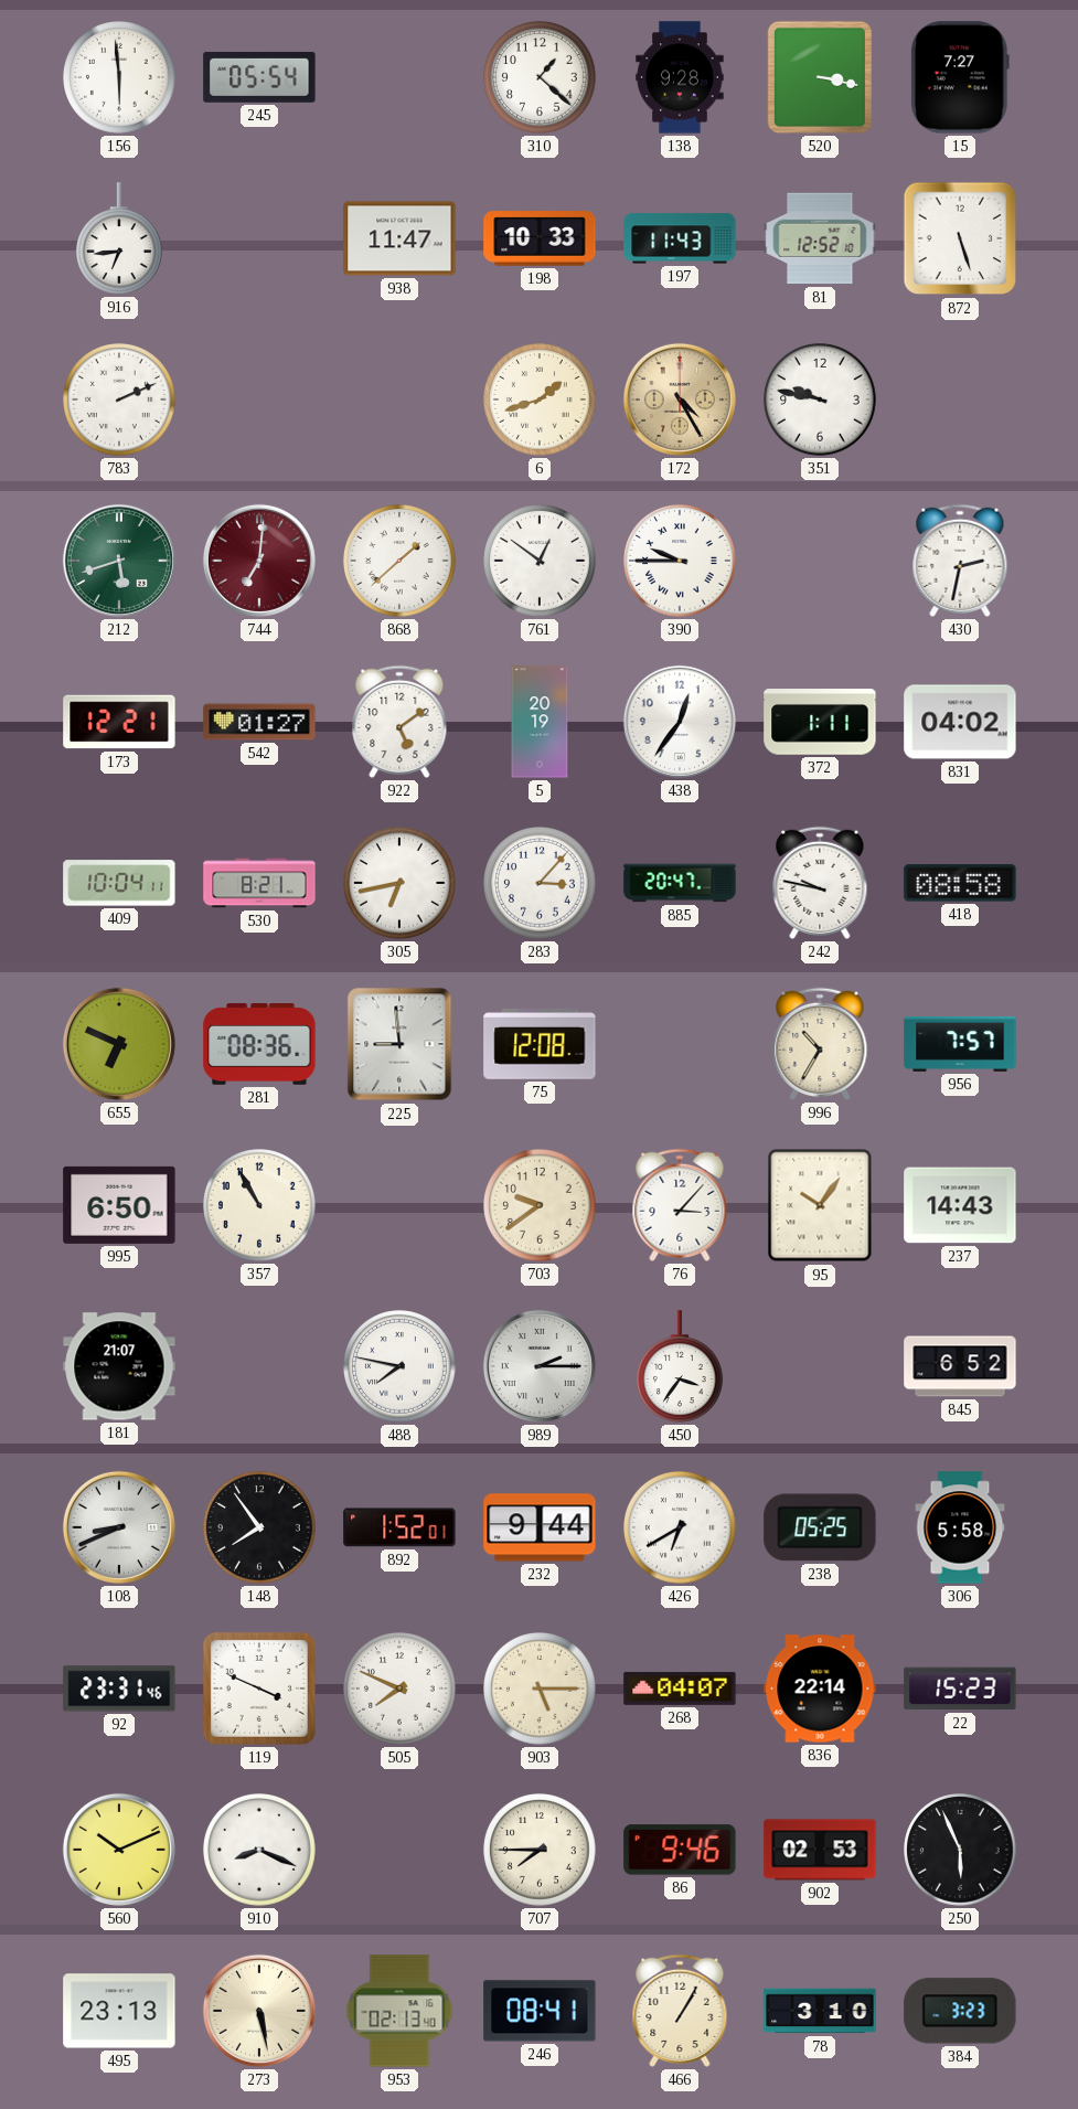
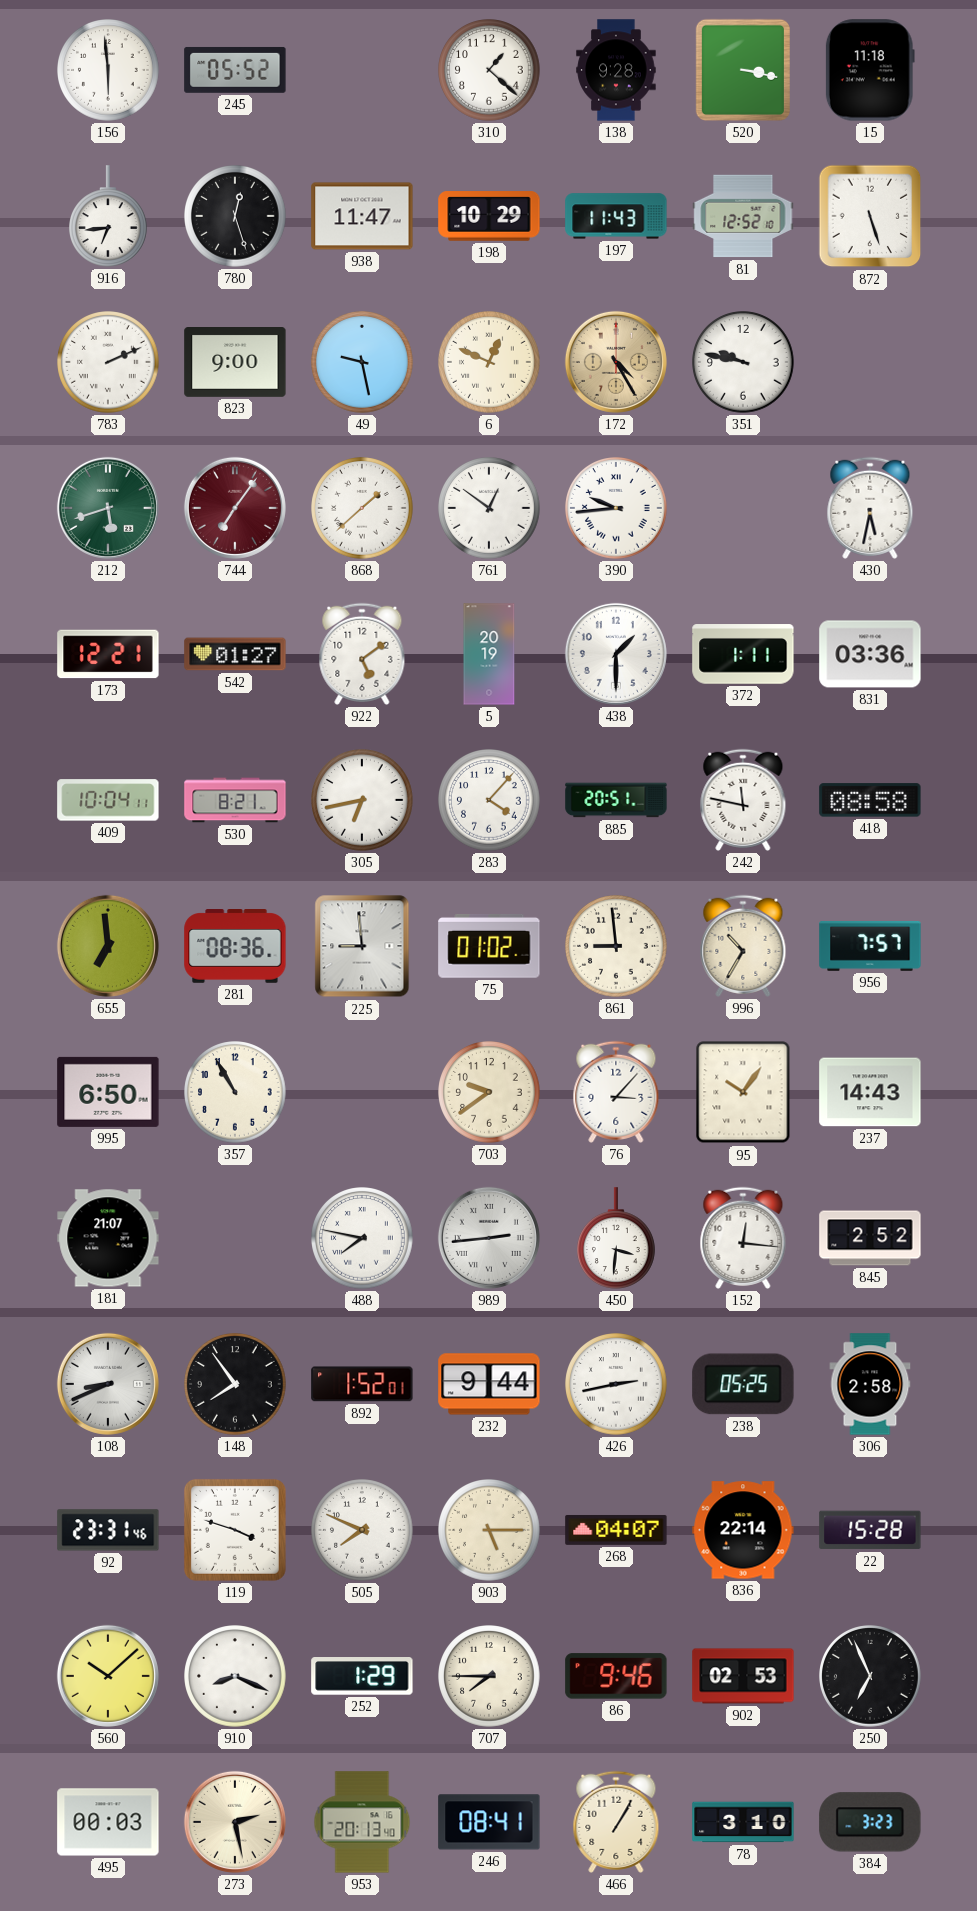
245: 05:54 -> 05:52 (235, 70)
15: 7:27 -> 11:18 (870, 70)
780: none -> 12:27 (235, 216)
198: 10:33 -> 10:29 (489, 216)
823: none -> 9:00 (235, 363)
49: none -> 9:28 (362, 362)
6: 1:42 -> 12:49 (489, 362)
744: 7:01 -> 7:06 (235, 508)
390: 9:45 -> 9:44 (616, 508)
430: 2:32 -> 5:32 (870, 508)
438: 12:36 -> 1:30 (616, 654)
831: 04:02 -> 03:36 (870, 654)
283: 3:07 -> 4:07 (489, 800)
885: 20:47 -> 20:51 (616, 800)
242: 9:47 -> 11:47 (743, 800)
655: 6:49 -> 6:59 (108, 946)
75: 12:08 -> 01:02 (489, 946)
861: none -> 8:59 (616, 946)
989: 2:15 -> 2:44 (489, 1238)
450: 3:36 -> 3:31 (617, 1238)
152: none -> 12:16 (743, 1238)
845: 6:52 -> 2:52 (870, 1238)
426: 6:40 -> 2:43 (616, 1384)
306: 5:58 -> 2:58 (870, 1384)
119: 3:49 -> 3:48 (235, 1530)
22: 15:23 -> 15:28 (870, 1530)
560: 10:11 -> 10:08 (108, 1676)
252: none -> 1:29 (362, 1676)
250: 5:56 -> 6:56 (870, 1676)
495: 23:13 -> 00:03 (108, 1822)
273: 5:28 -> 2:28 (235, 1822)
953: 02:13 -> 20:13 (362, 1822)
